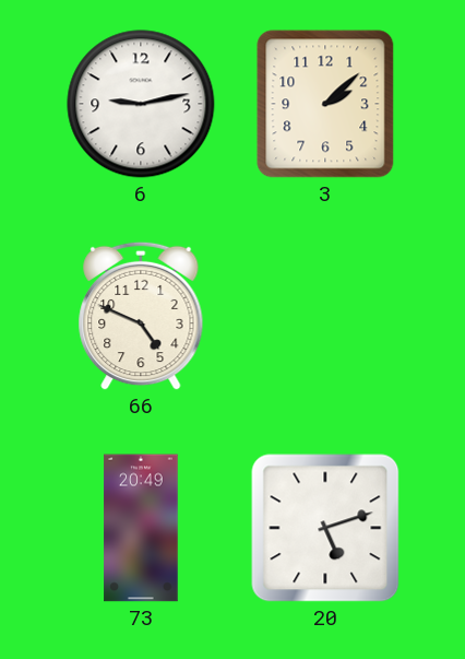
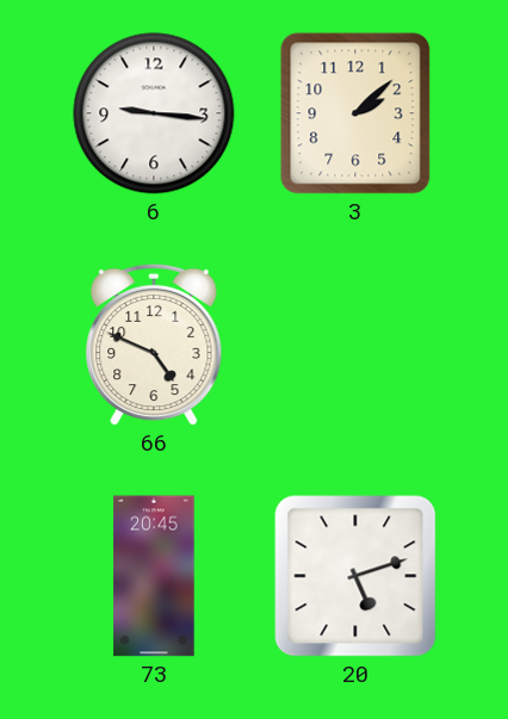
6: 9:13 -> 9:16 (154, 113)
73: 20:49 -> 20:45 (154, 576)
